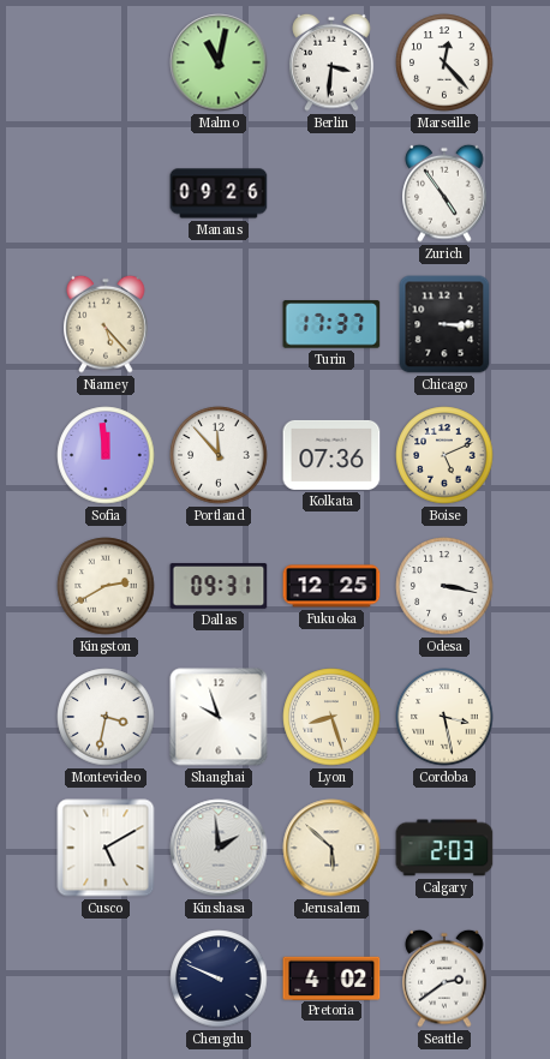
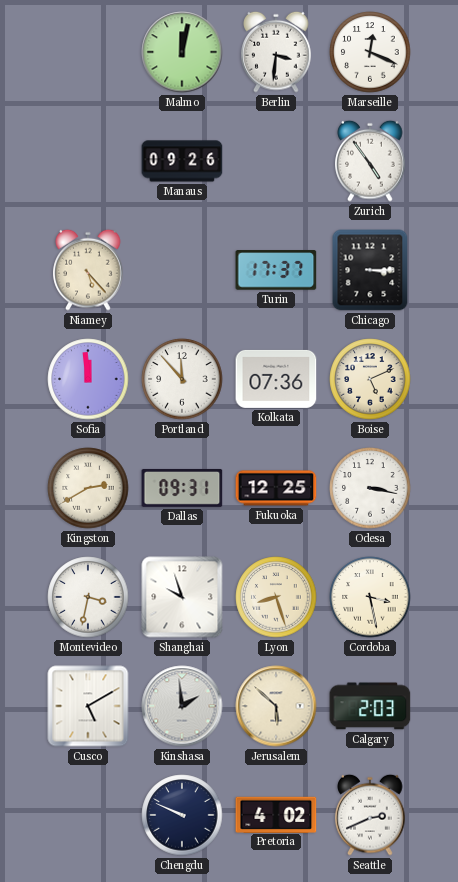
Malmo: 11:02 -> 12:02 (182, 52)
Marseille: 12:23 -> 12:19 (370, 52)
Seattle: 2:39 -> 2:41 (370, 815)
